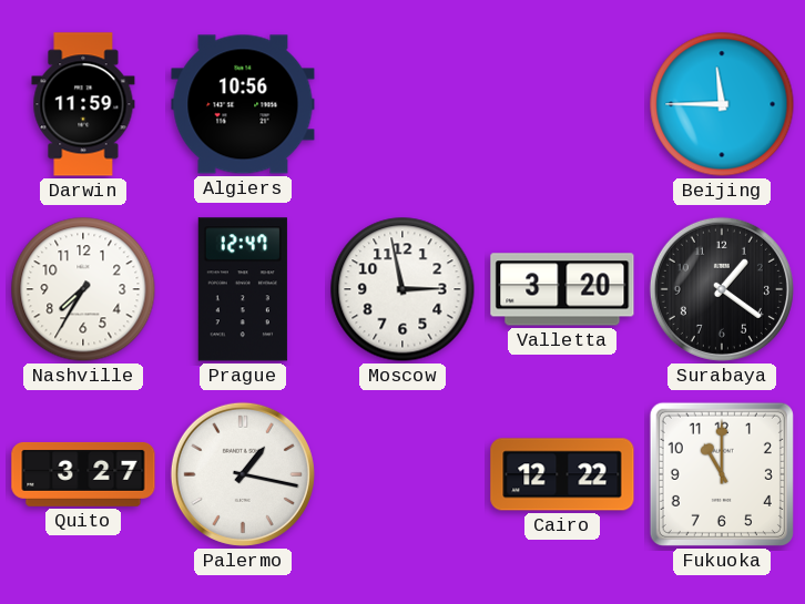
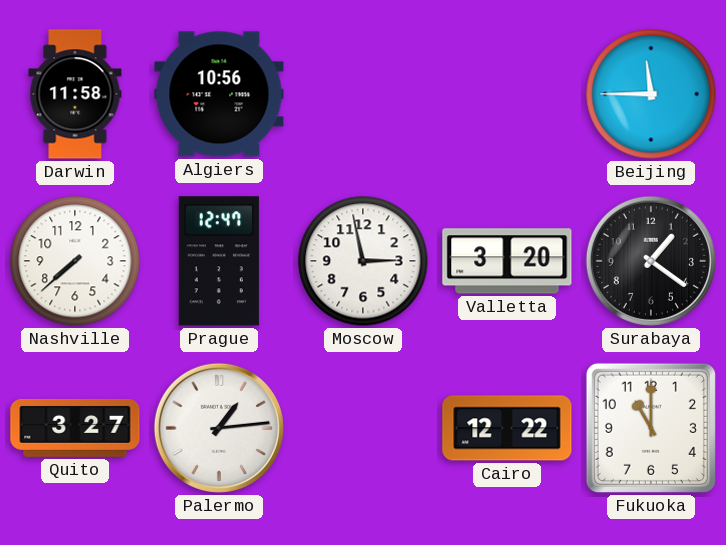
Darwin: 11:59 -> 11:58 (75, 94)
Nashville: 7:35 -> 7:38 (75, 261)
Palermo: 1:17 -> 1:14 (219, 428)
